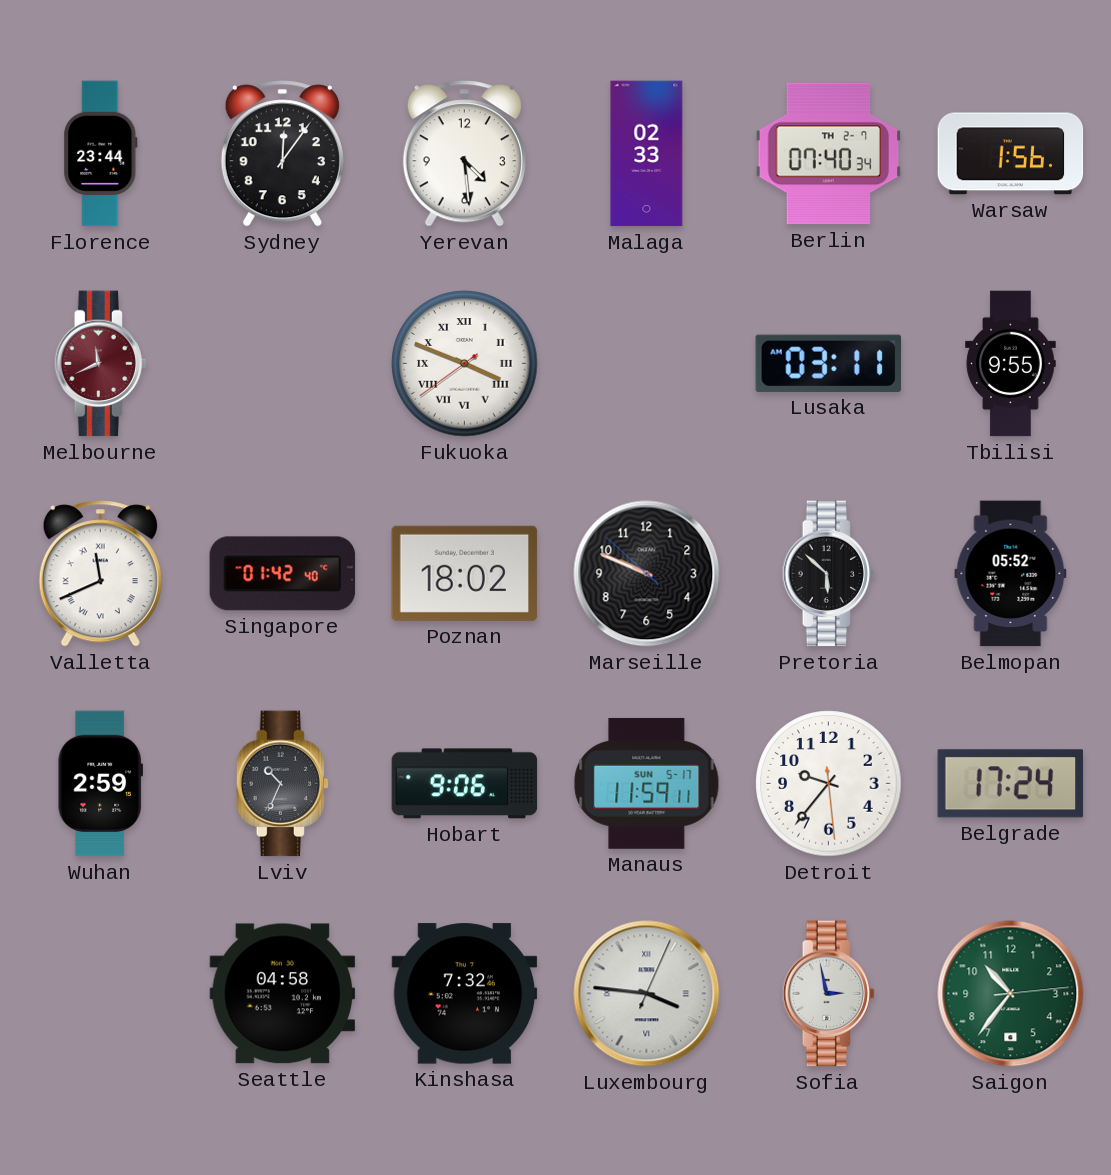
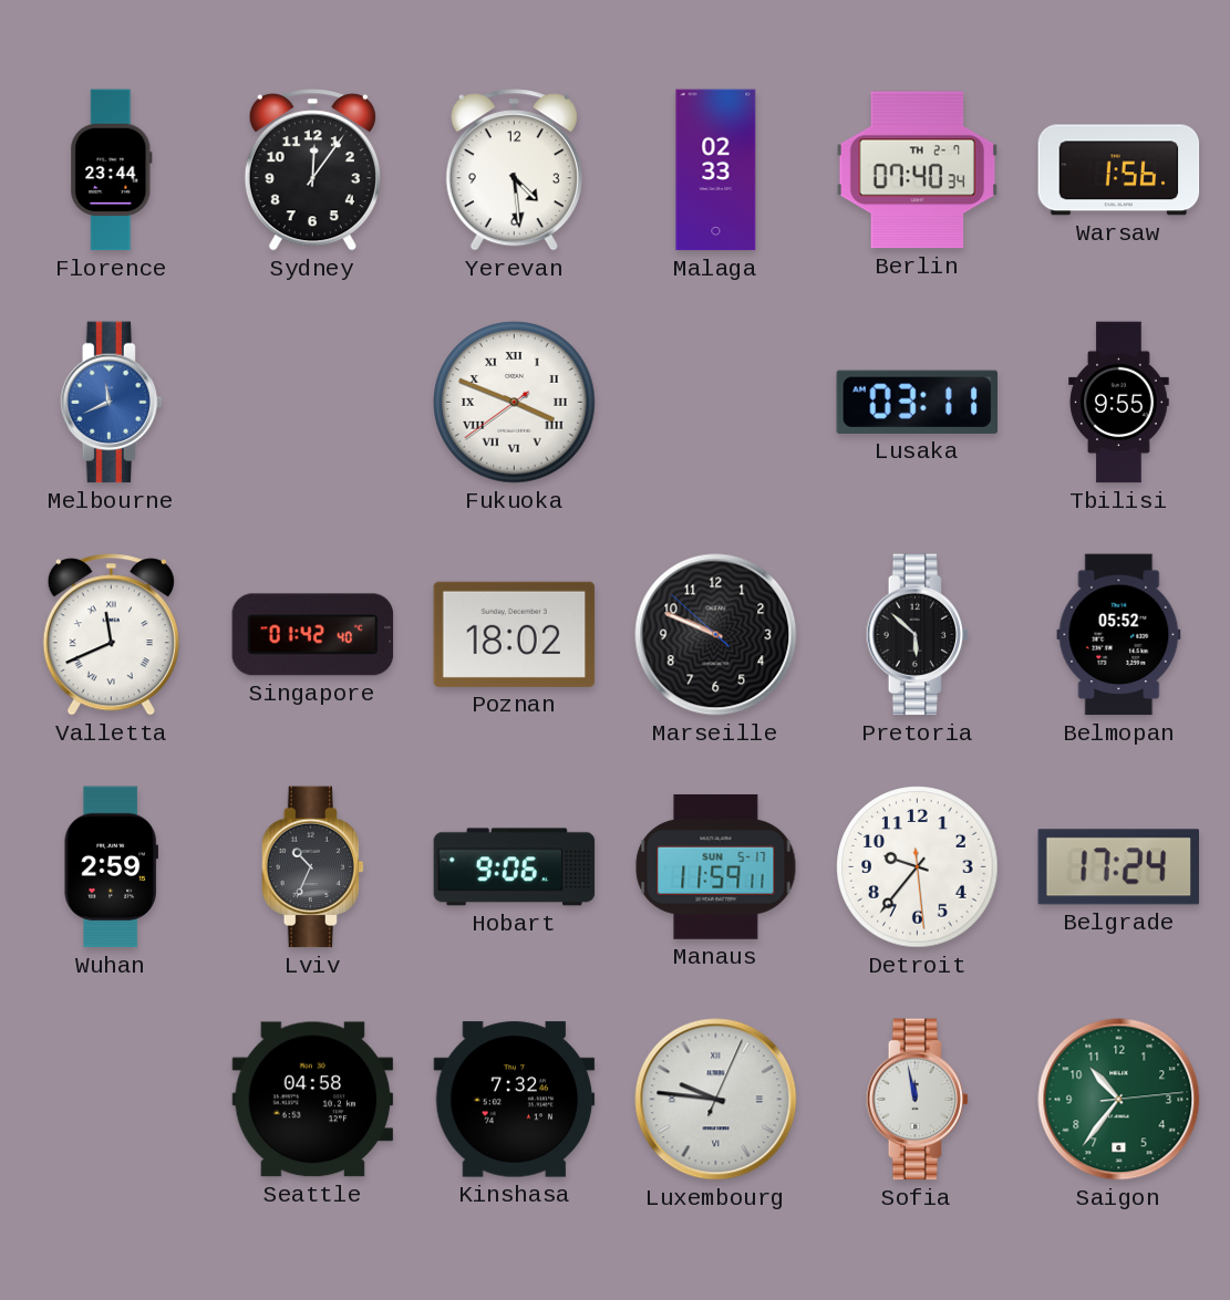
Melbourne dial: burgundy -> blue (112, 403)
Luxembourg: 3:46 -> 9:46 (716, 1100)
Sofia: 2:58 -> 11:58 (918, 1100)
